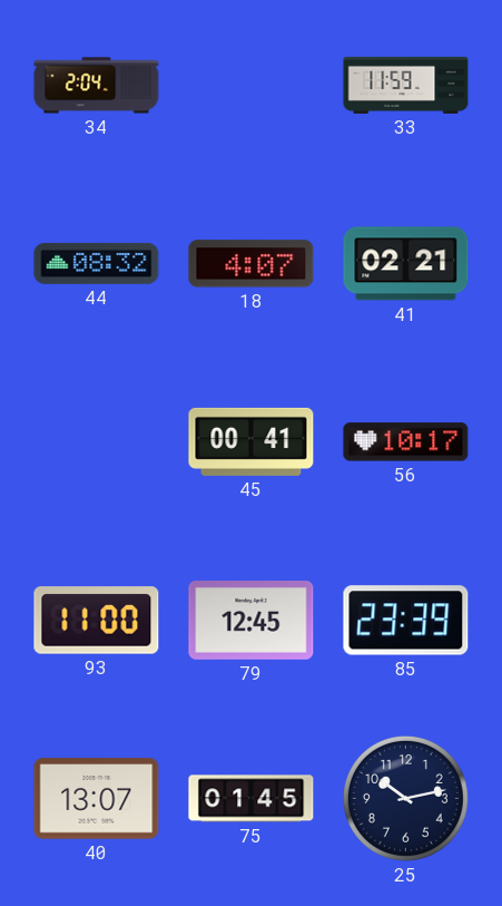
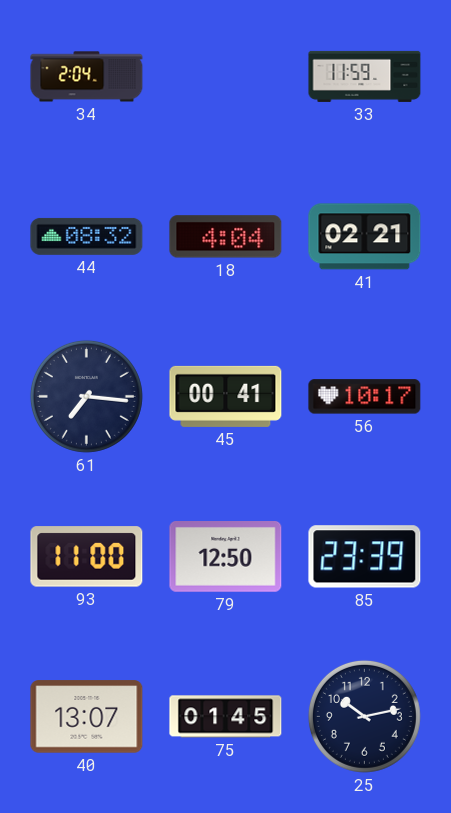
18: 4:07 -> 4:04 (226, 237)
61: none -> 7:16 (86, 396)
79: 12:45 -> 12:50 (226, 557)
